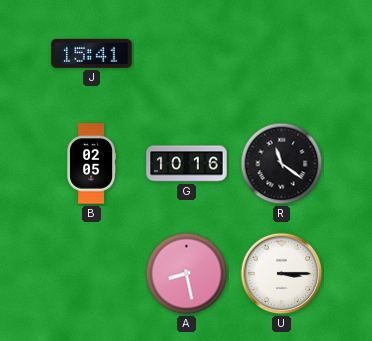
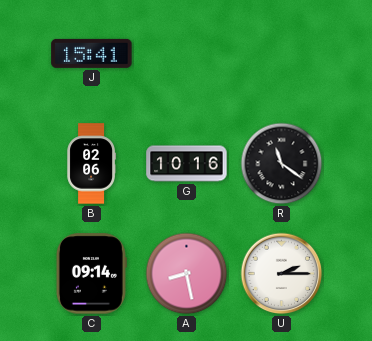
B: 02:05 -> 02:06 (91, 164)
C: none -> 09:14 (91, 274)
U: 3:15 -> 2:15 (282, 274)
